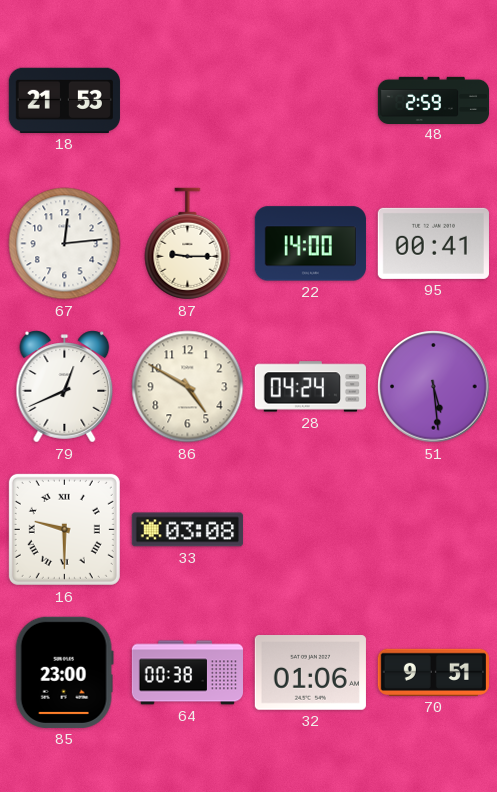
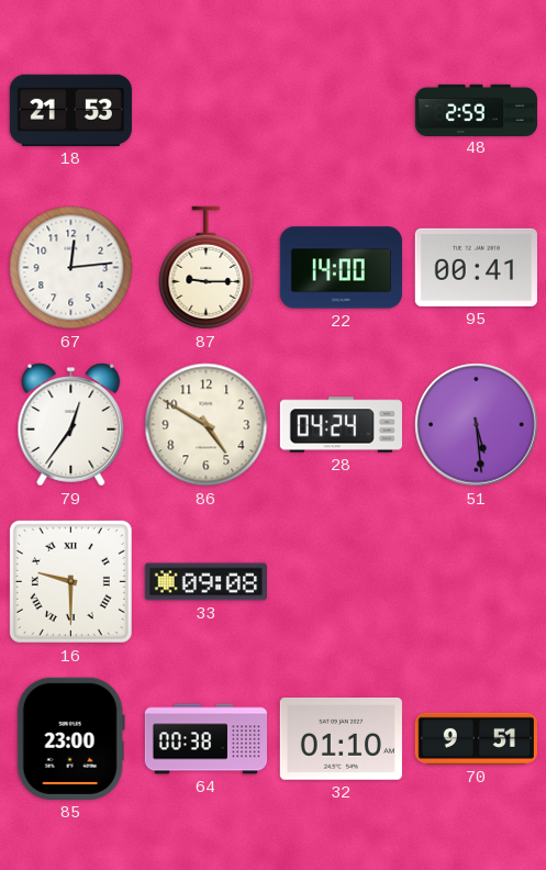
79: 12:41 -> 12:36 (71, 425)
33: 03:08 -> 09:08 (205, 582)
32: 01:06 -> 01:10 (341, 739)
